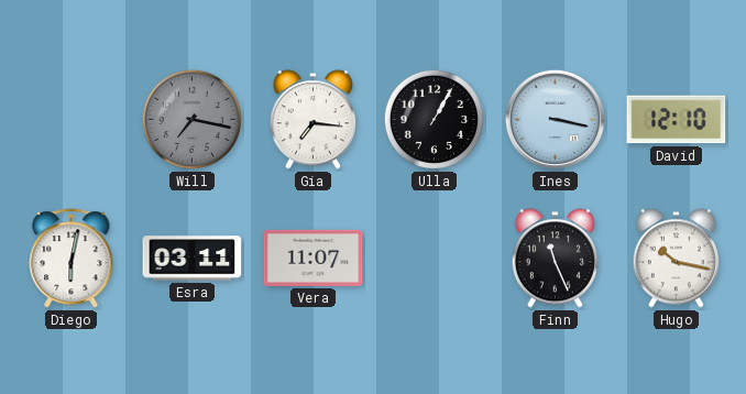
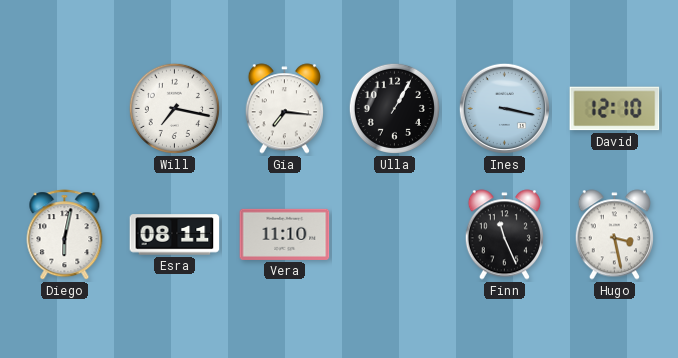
Will dial: grey -> white (174, 108)
Esra: 03:11 -> 08:11 (175, 235)
Vera: 11:07 -> 11:10 (285, 234)
Hugo: 10:17 -> 3:28 (614, 235)
